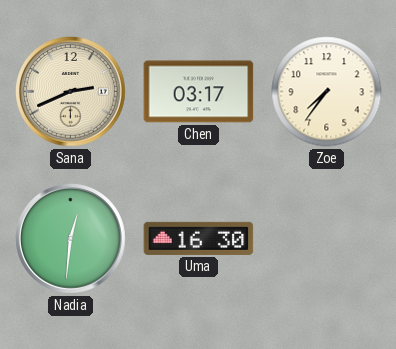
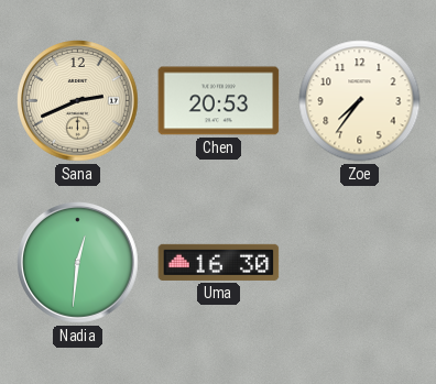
Chen: 03:17 -> 20:53 (219, 101)
